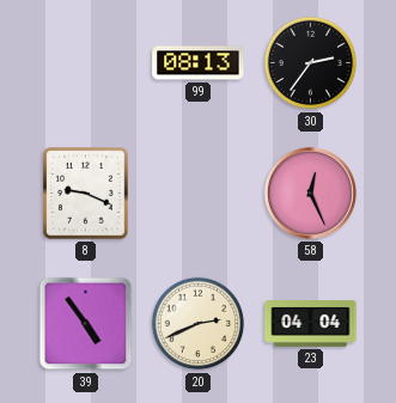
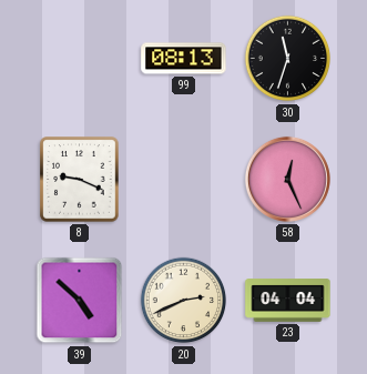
30: 2:36 -> 11:33 (288, 59)
39: 4:54 -> 4:52 (80, 301)
